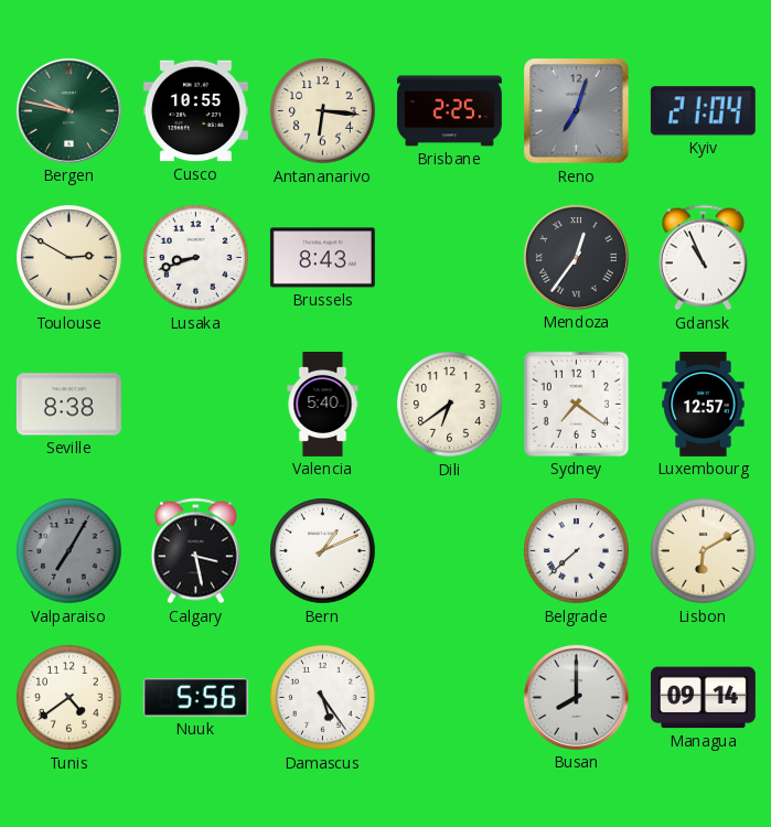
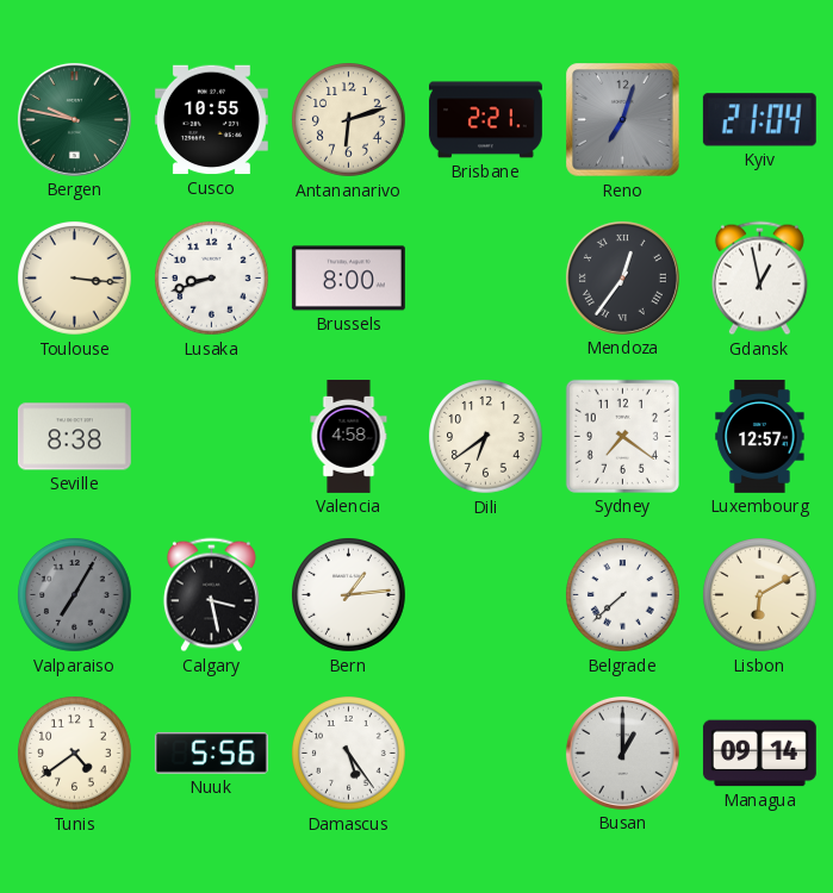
Antananarivo: 6:16 -> 6:12 (349, 120)
Brisbane: 2:25 -> 2:21 (485, 120)
Toulouse: 2:50 -> 3:16 (75, 279)
Brussels: 8:43 -> 8:00 (348, 279)
Gdansk: 10:56 -> 12:58 (759, 279)
Valencia: 5:40 -> 4:58 (349, 437)
Bern: 1:11 -> 1:14 (349, 595)
Busan: 8:00 -> 1:00 (622, 753)
